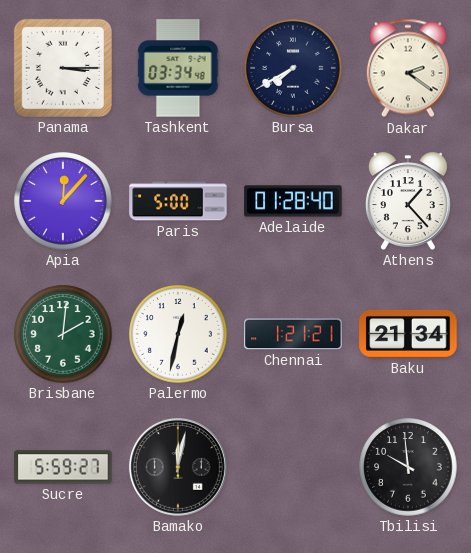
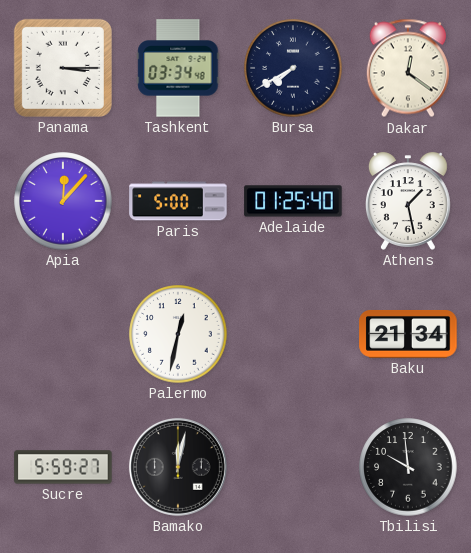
Dakar: 2:21 -> 12:21 (408, 68)
Adelaide: 01:28 -> 01:25 (293, 201)
Athens: 1:23 -> 1:28 (408, 201)
Brisbane: 2:01 -> none (63, 334)
Chennai: 1:21 -> none (293, 334)
